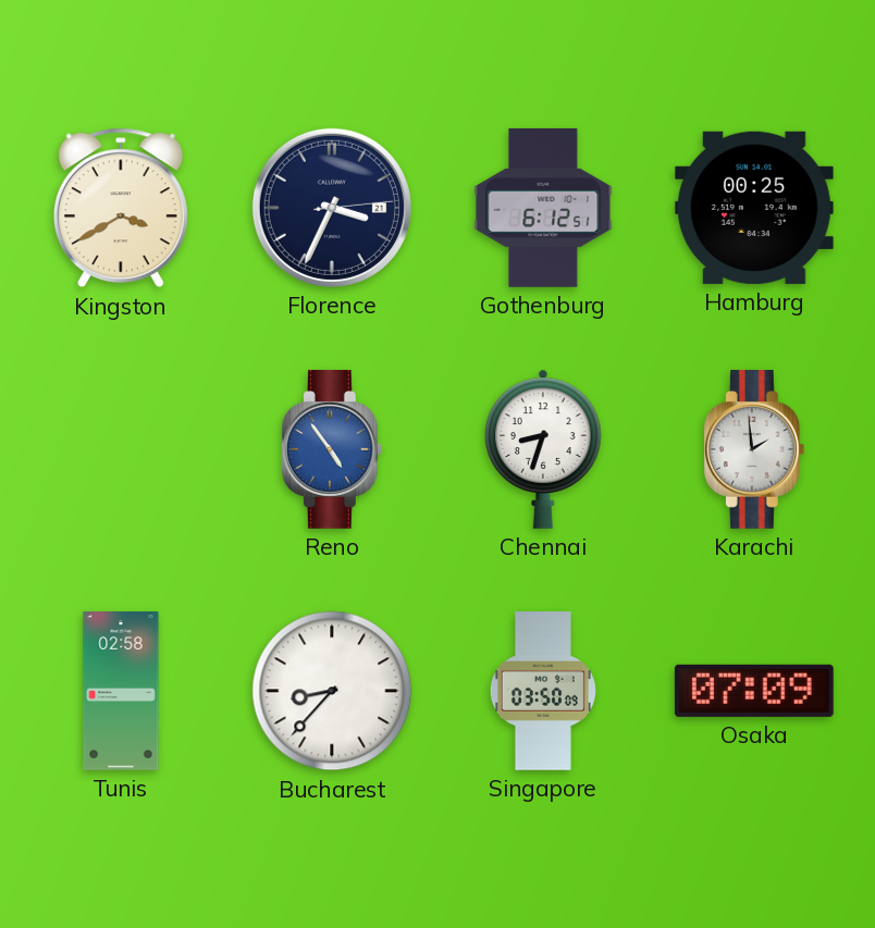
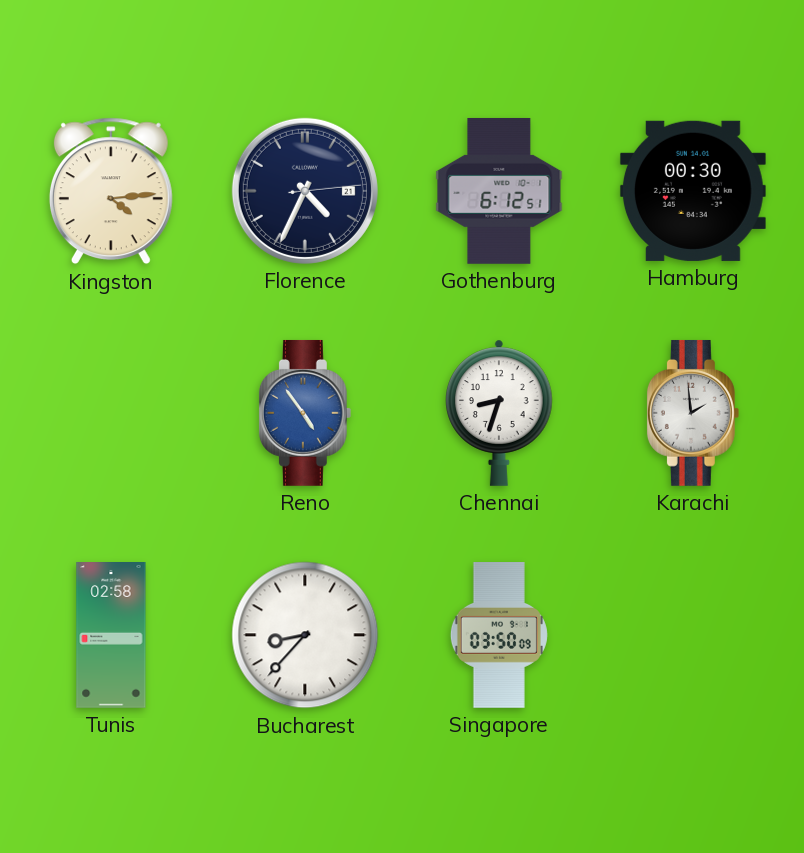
Kingston: 3:40 -> 4:14 (111, 191)
Florence: 3:34 -> 4:34 (305, 191)
Hamburg: 00:25 -> 00:30 (693, 191)
Osaka: 07:09 -> none (754, 691)
